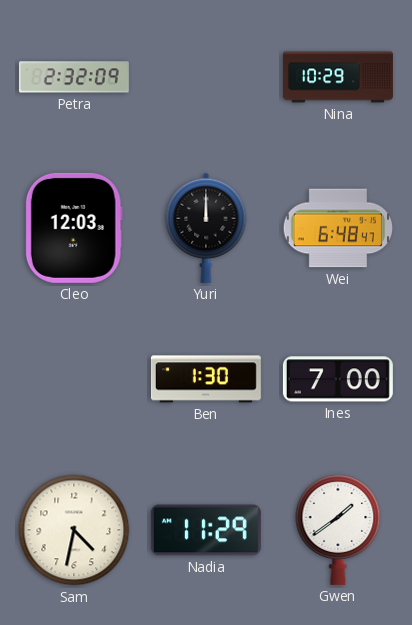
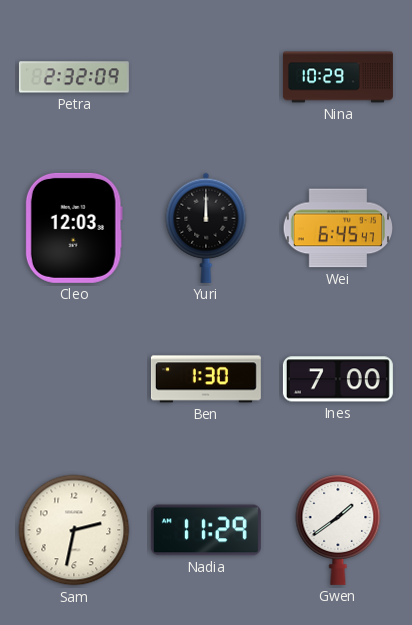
Wei: 6:48 -> 6:45 (337, 228)
Sam: 4:32 -> 2:32 (74, 530)
